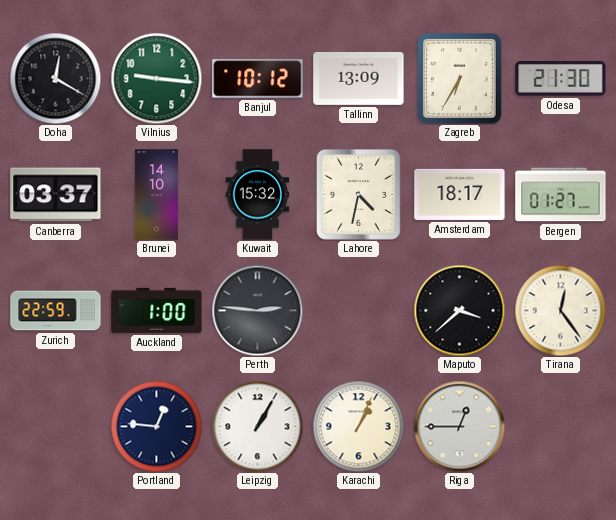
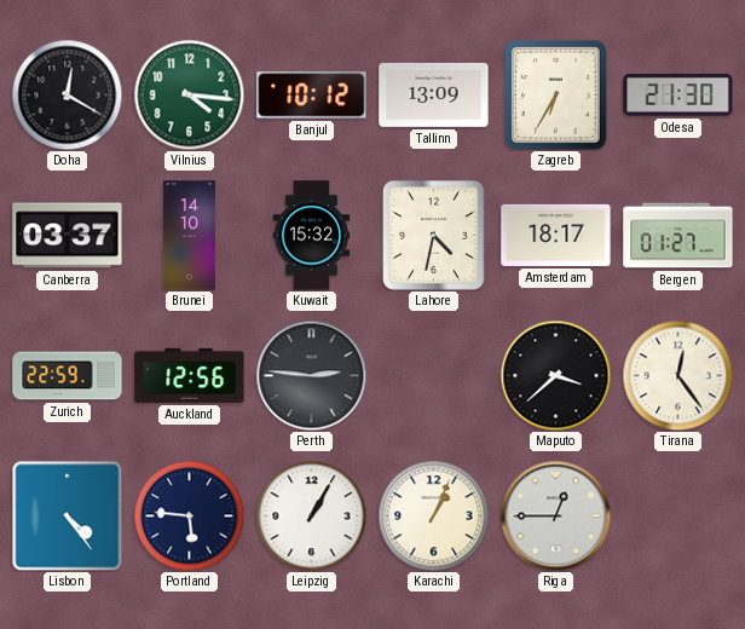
Vilnius: 9:16 -> 4:16 (189, 94)
Auckland: 1:00 -> 12:56 (190, 375)
Lisbon: none -> 4:24 (67, 515)
Portland: 12:46 -> 5:46 (189, 515)
